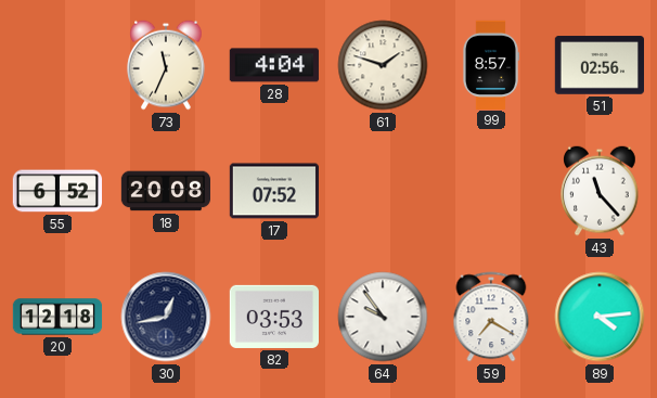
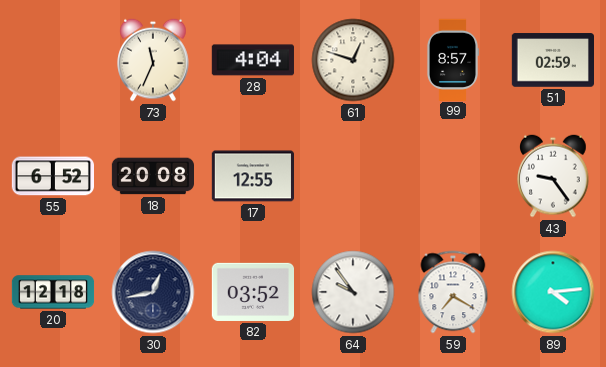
61: 1:48 -> 12:48 (353, 60)
51: 02:56 -> 02:59 (552, 60)
17: 07:52 -> 12:55 (252, 176)
43: 11:23 -> 9:24 (553, 176)
82: 03:53 -> 03:52 (252, 292)
